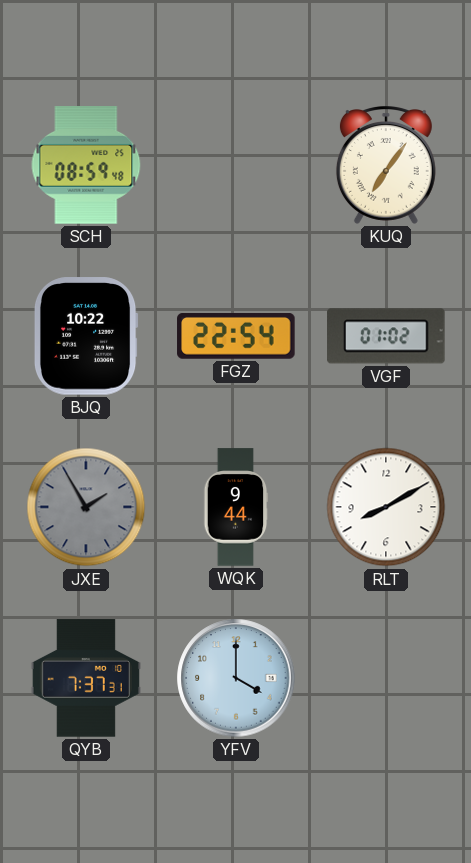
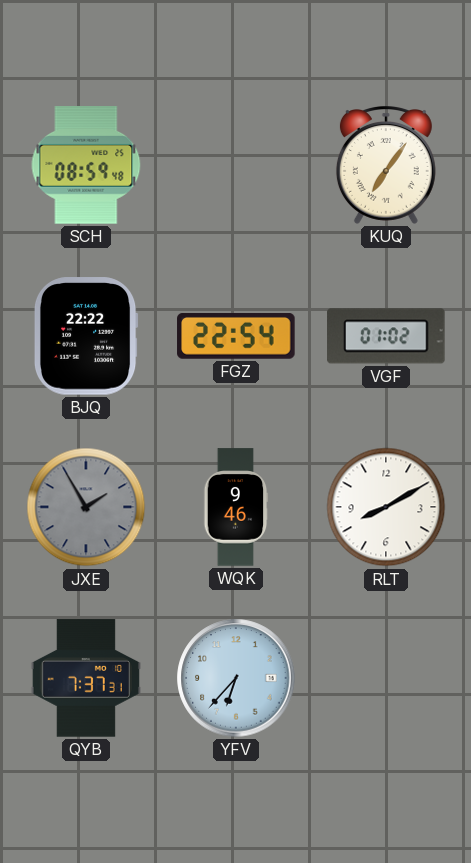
BJQ: 10:22 -> 22:22 (86, 336)
WQK: 9:44 -> 9:46 (236, 507)
YFV: 4:00 -> 6:37 (236, 678)
